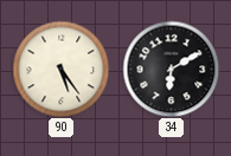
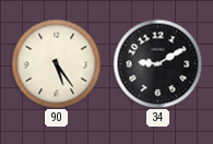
34: 6:10 -> 9:10 (157, 63)
